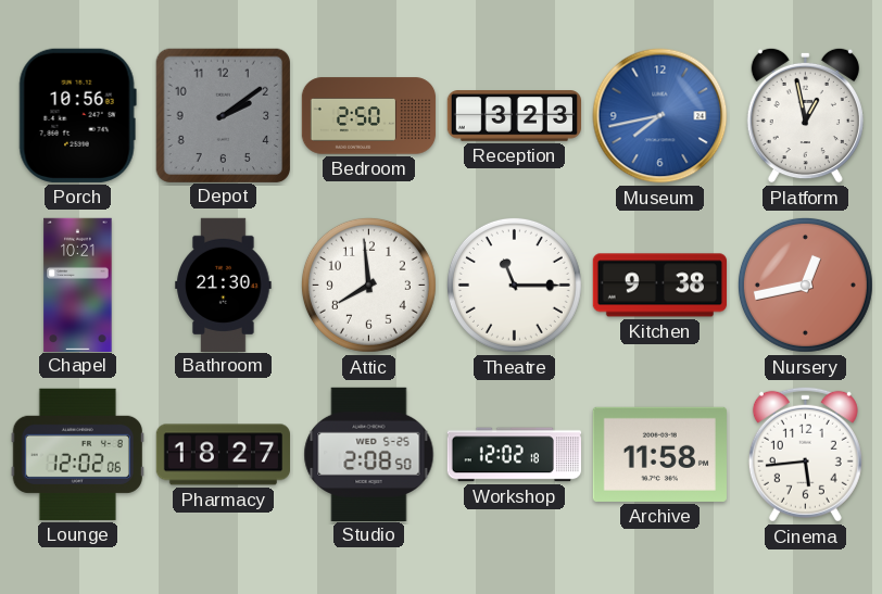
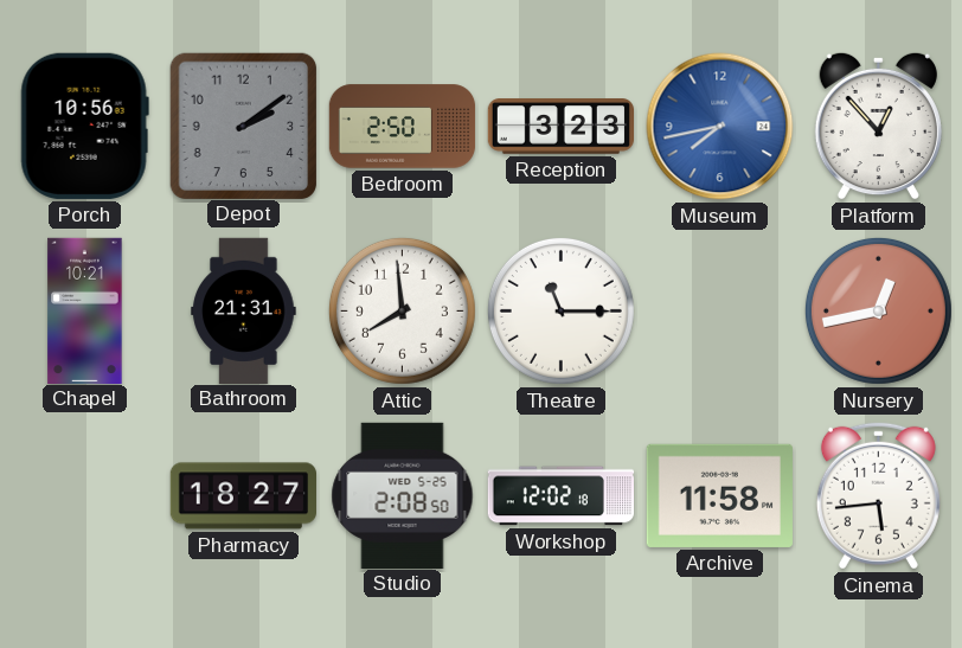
Platform: 12:58 -> 12:53 (878, 126)
Bathroom: 21:30 -> 21:31 (244, 310)
Kitchen: 9:38 -> none (659, 286)
Lounge: 12:02 -> none (77, 454)
